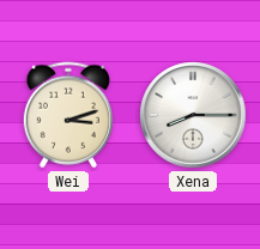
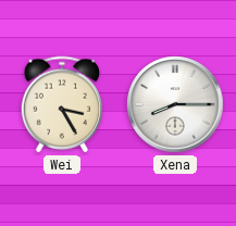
Wei: 3:12 -> 3:25 (61, 104)
